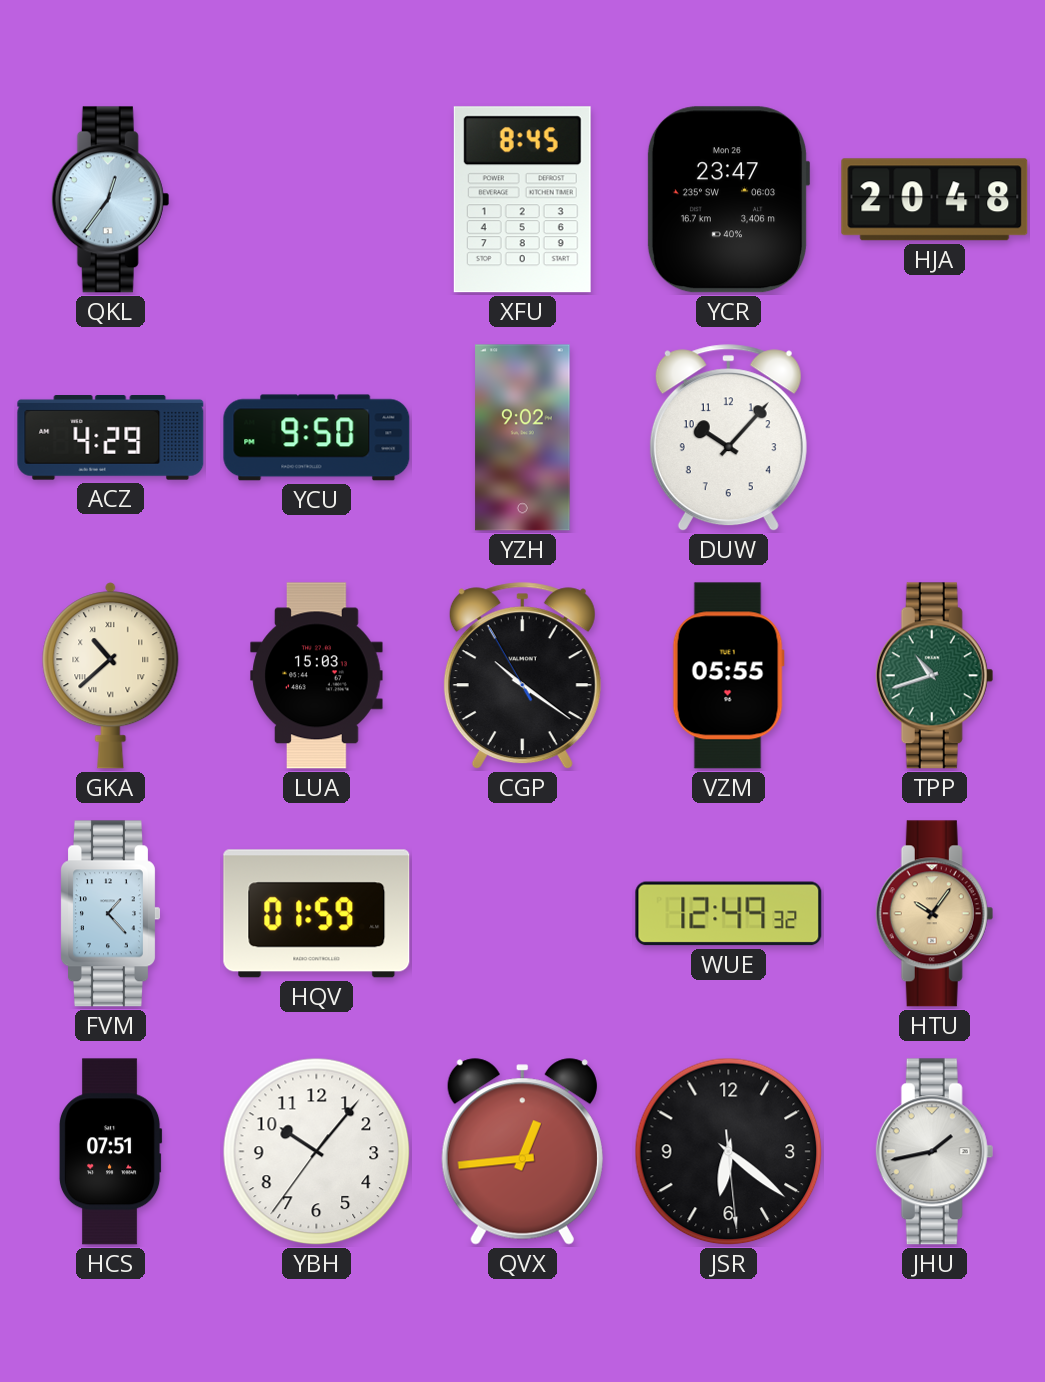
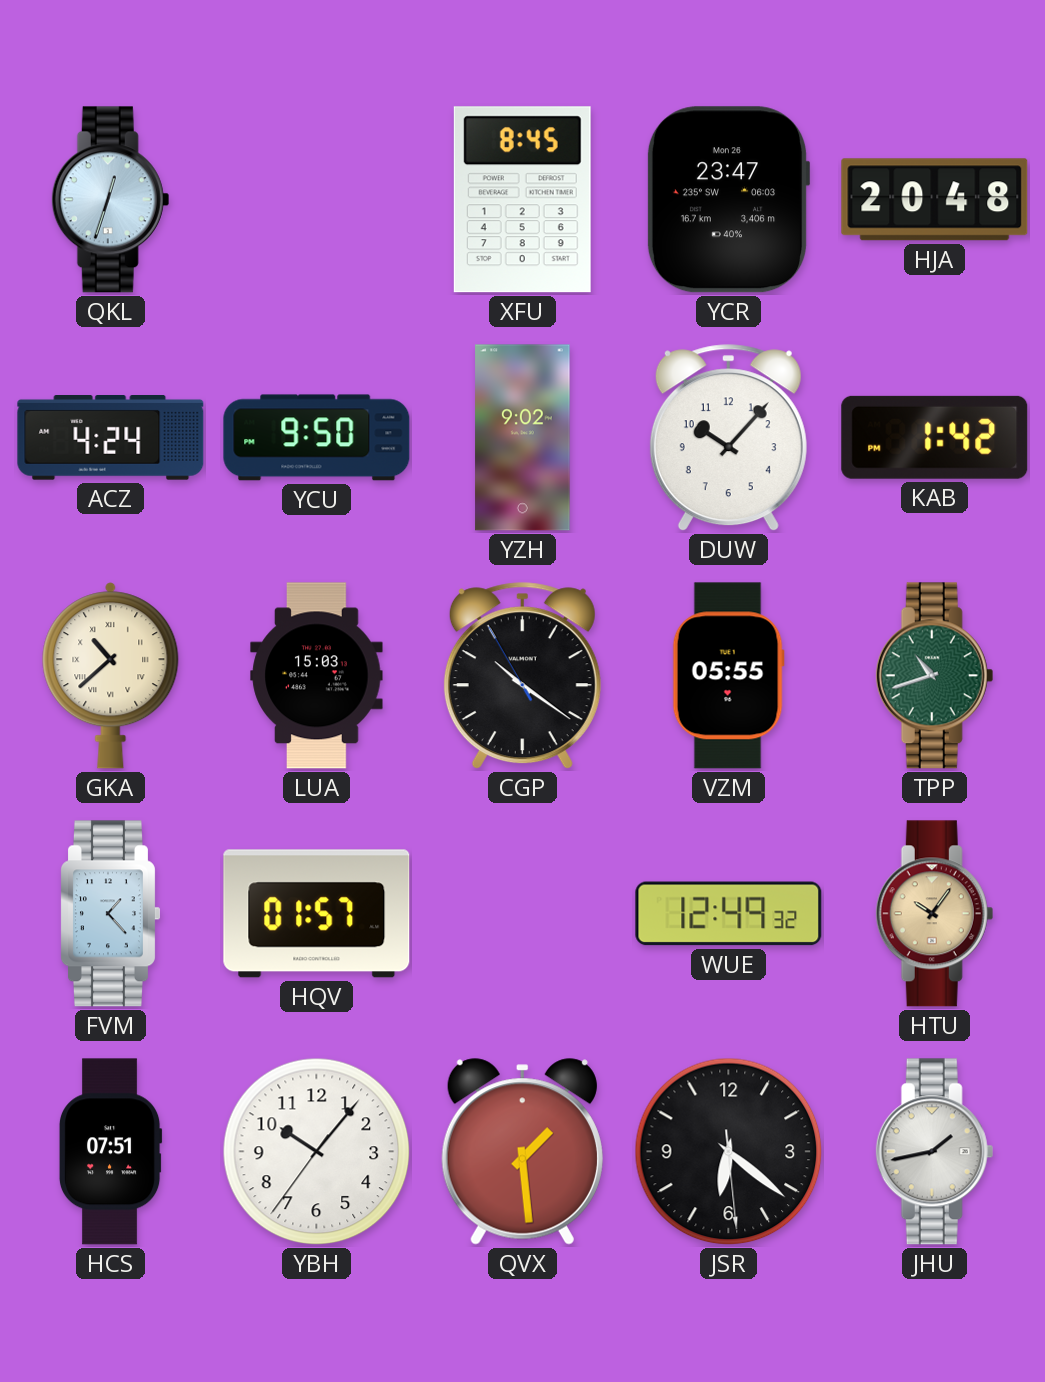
QKL: 12:36 -> 12:33 (111, 200)
ACZ: 4:29 -> 4:24 (111, 438)
KAB: none -> 1:42 (935, 437)
HQV: 01:59 -> 01:57 (317, 914)
QVX: 12:44 -> 1:29 (522, 1152)
